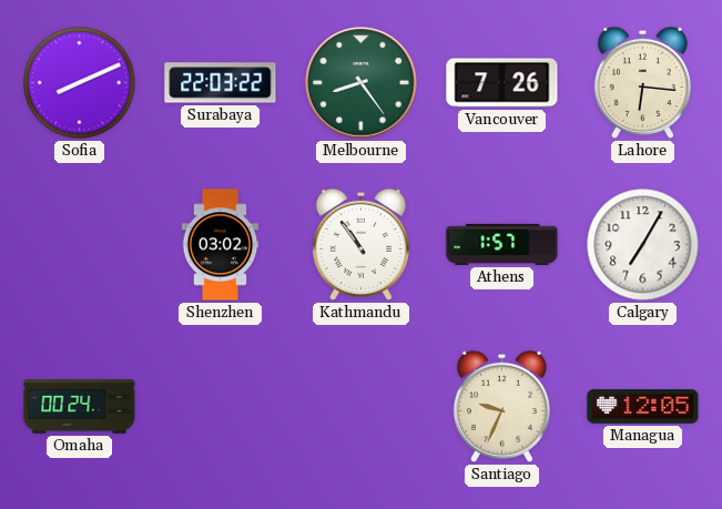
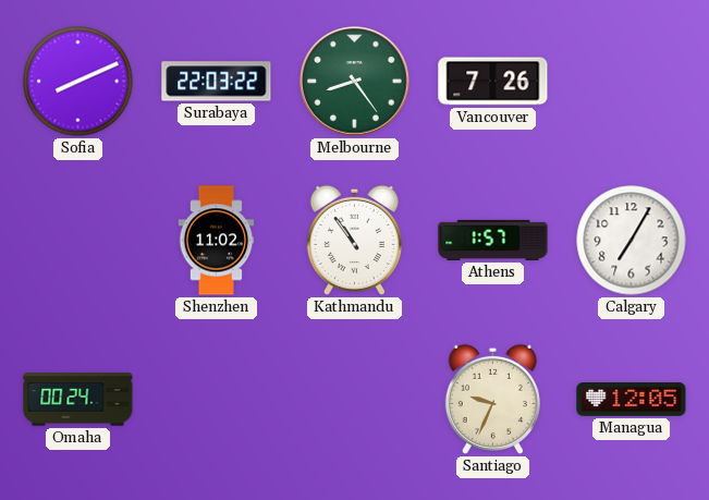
Lahore: 6:16 -> none (642, 82)
Shenzhen: 03:02 -> 11:02 (217, 241)
